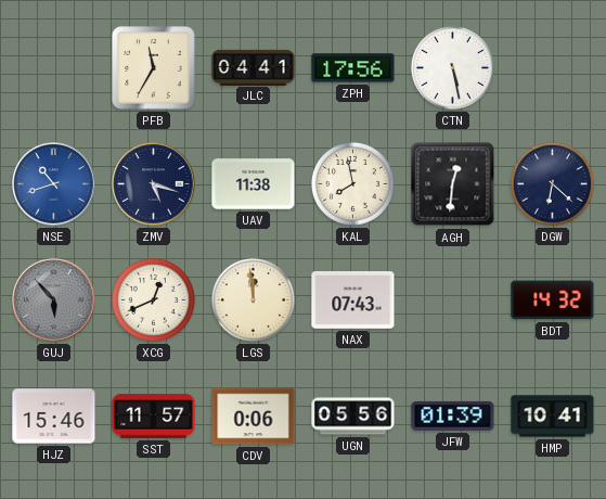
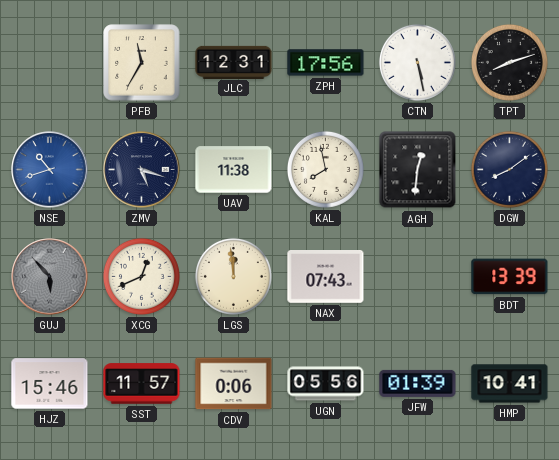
JLC: 04:41 -> 12:31 (234, 62)
TPT: none -> 8:12 (509, 62)
DGW: 6:22 -> 8:09 (509, 169)
BDT: 14:32 -> 13:39 (510, 277)
